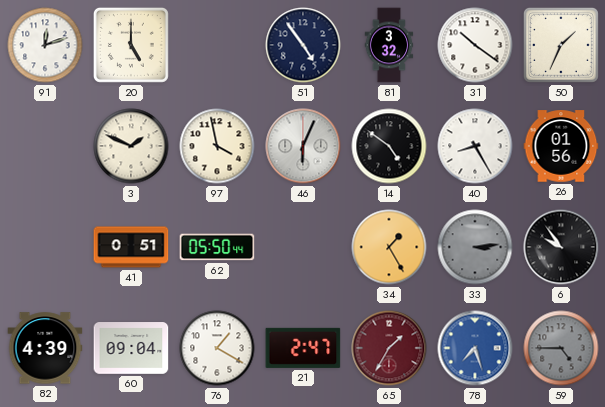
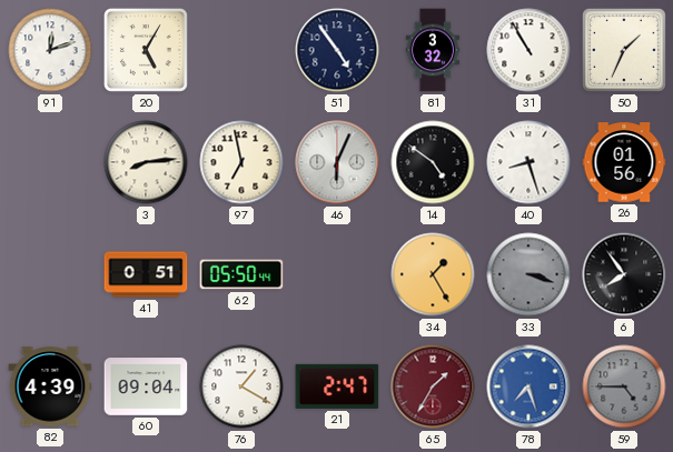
20: 5:00 -> 5:05 (146, 50)
31: 10:21 -> 10:55 (528, 50)
3: 1:49 -> 8:14 (146, 162)
97: 3:58 -> 6:58 (241, 162)
40: 8:25 -> 8:27 (528, 162)
33: 3:14 -> 3:18 (528, 274)
6: 9:54 -> 7:54 (624, 274)
